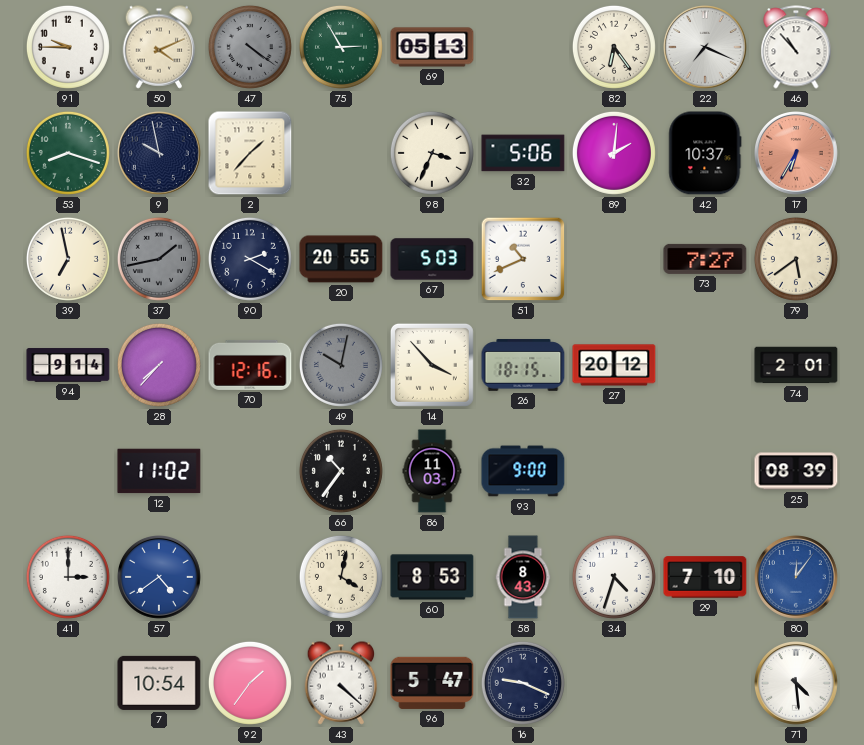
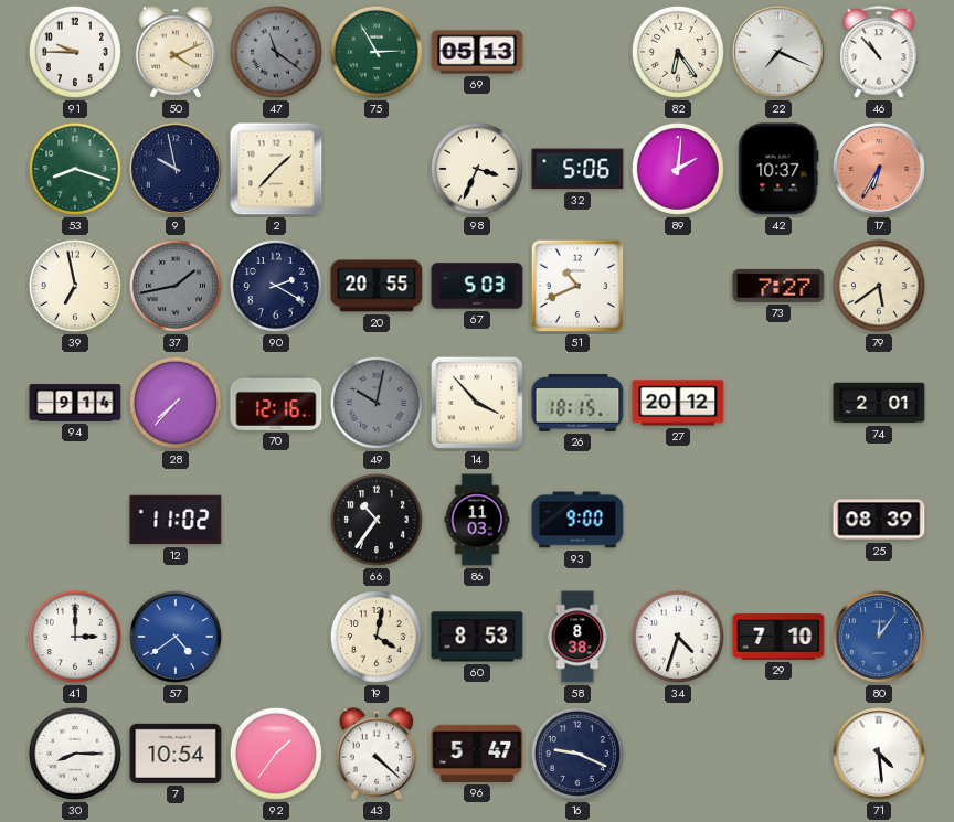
47: 4:21 -> 11:21 (276, 52)
58: 8:43 -> 8:38 (577, 637)
30: none -> 8:15 (75, 754)
